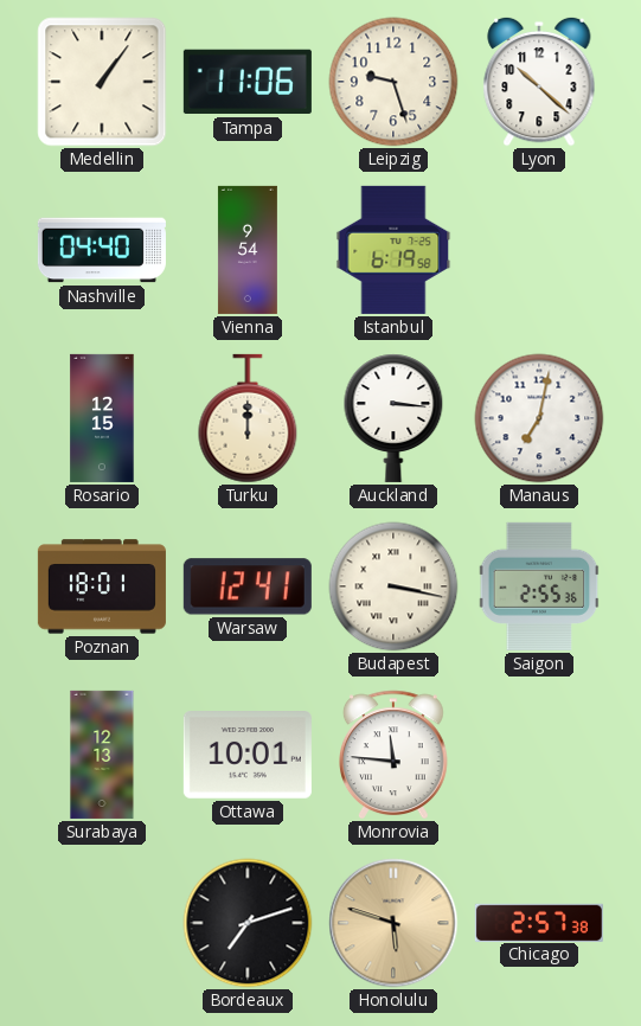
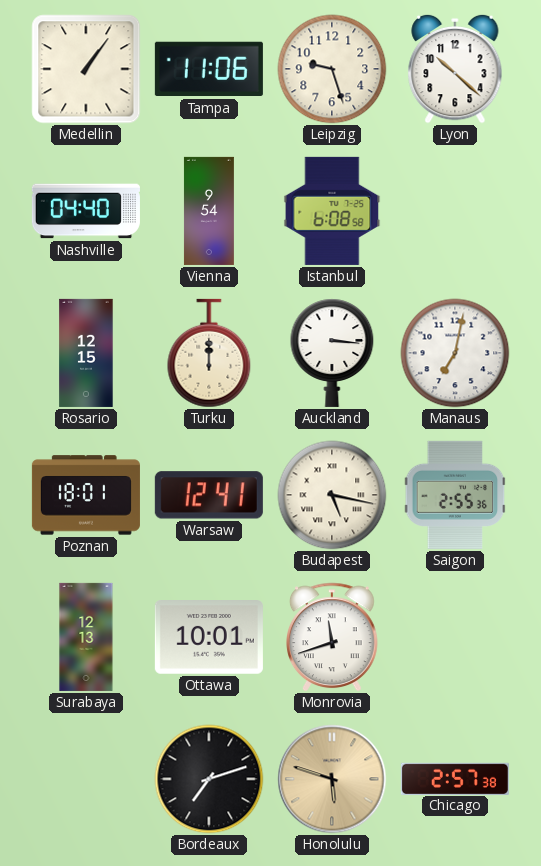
Istanbul: 6:19 -> 6:08 (332, 211)
Budapest: 3:17 -> 5:17 (332, 495)
Monrovia: 11:46 -> 11:42 (333, 637)
